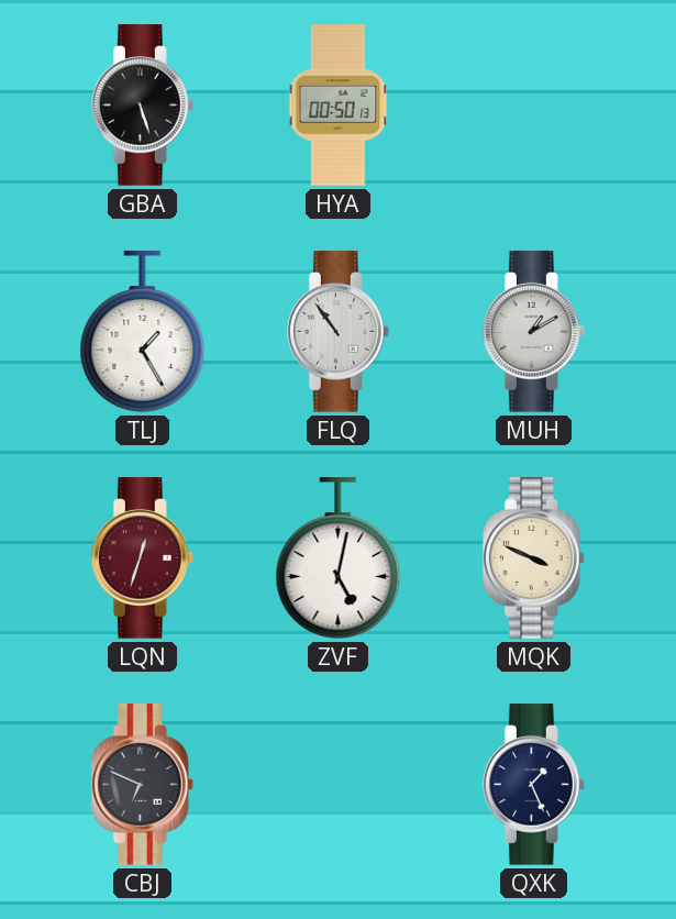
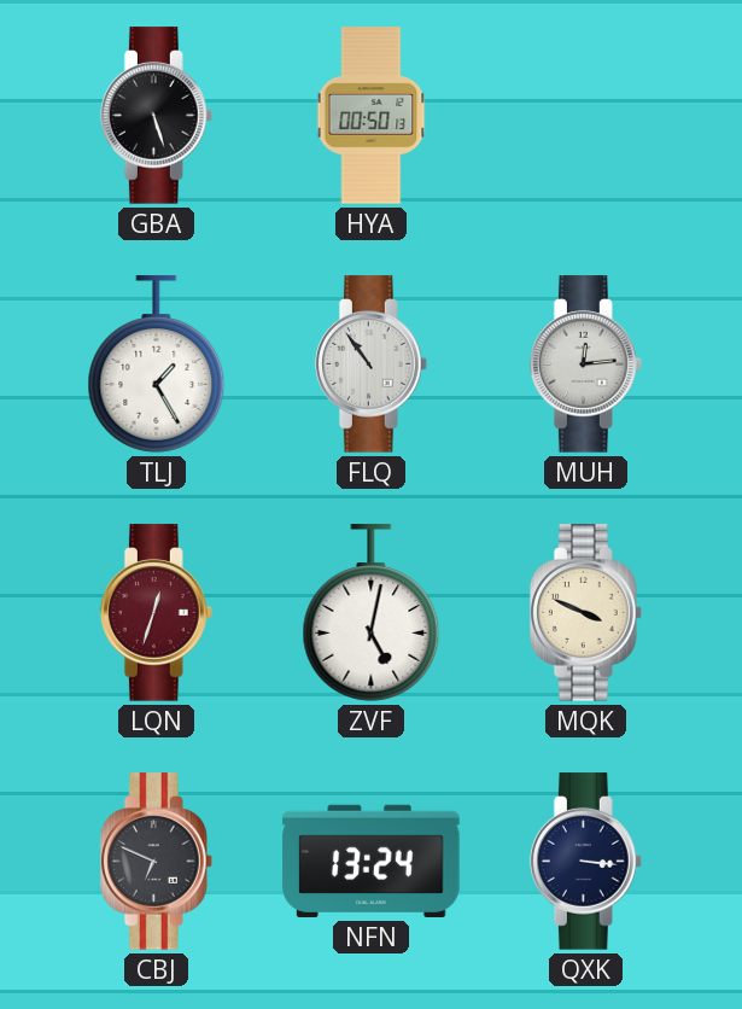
MUH: 1:10 -> 12:14 (585, 364)
NFN: none -> 13:24 (372, 861)
QXK: 1:26 -> 3:16 (585, 862)
